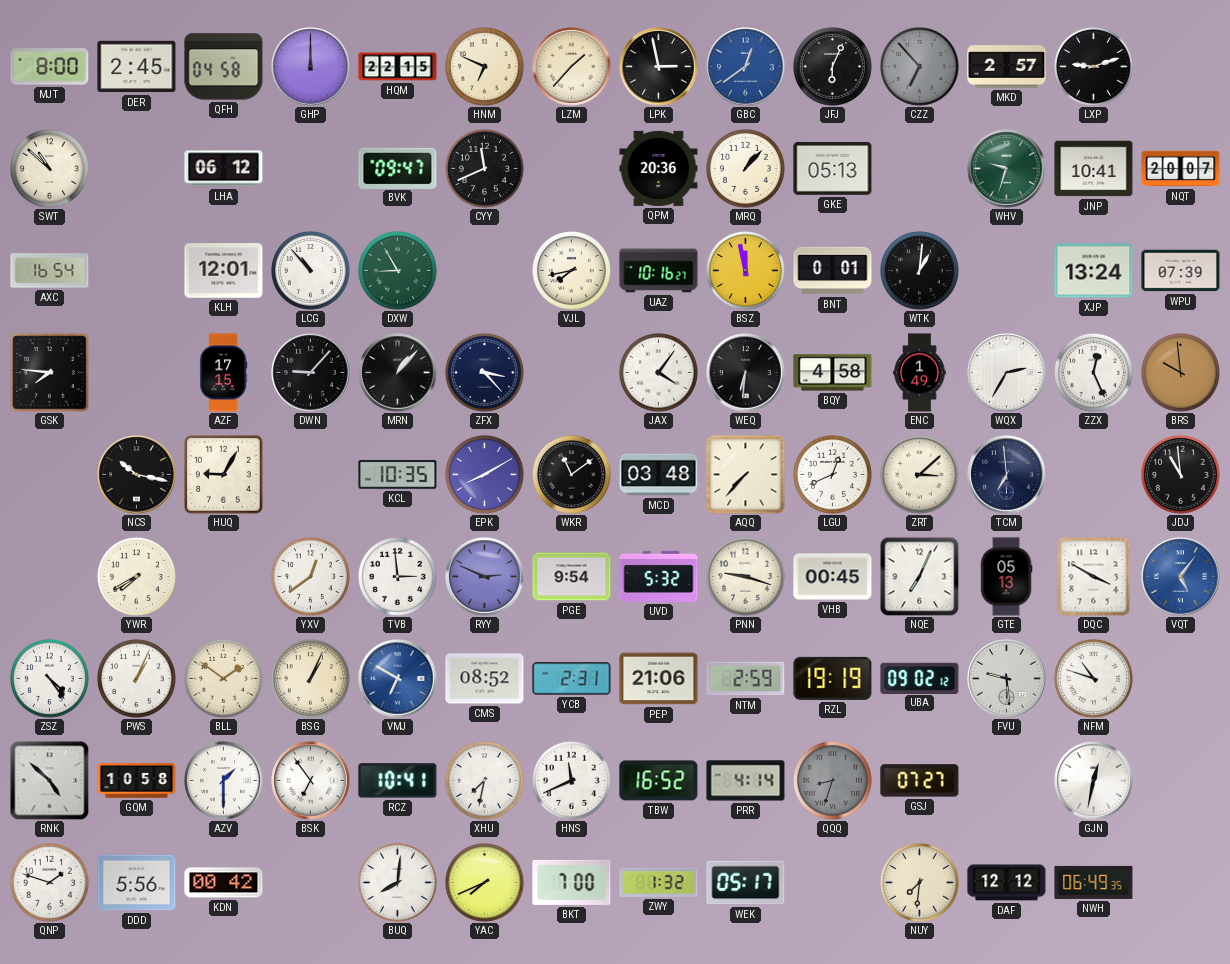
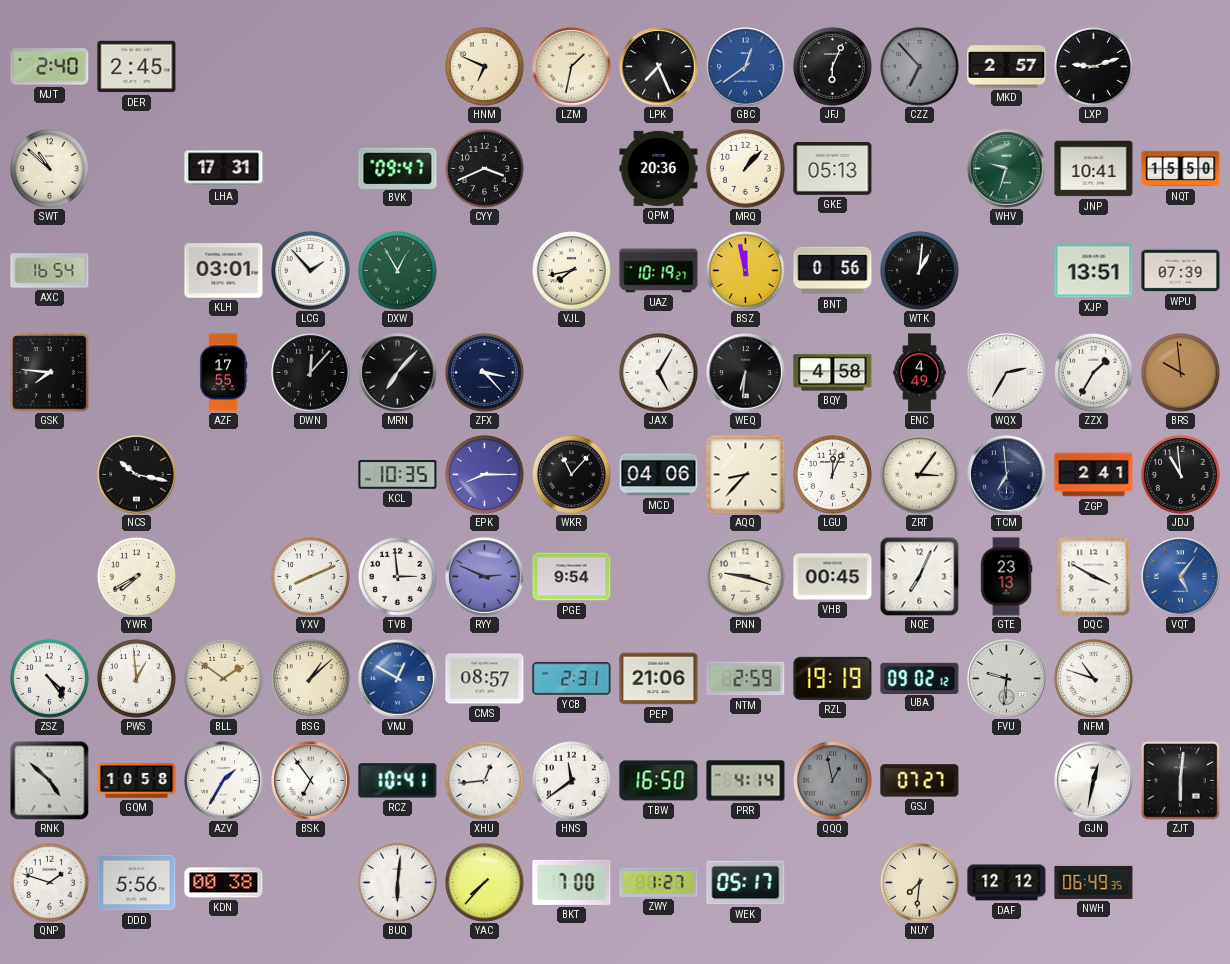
MJT: 8:00 -> 2:40 (50, 67)
QFH: 04:58 -> none (224, 67)
GHP: 12:00 -> none (311, 67)
HQM: 22:15 -> none (398, 67)
LZM: 1:37 -> 1:32 (572, 67)
LPK: 2:58 -> 7:26 (659, 67)
LHA: 06:12 -> 17:31 (224, 169)
CYY: 11:41 -> 3:41 (484, 168)
NQT: 20:07 -> 15:50 (1181, 169)
KLH: 12:01 -> 03:01 (224, 271)
LCG: 10:53 -> 1:53 (310, 270)
DXW: 8:55 -> 12:55 (397, 270)
UAZ: 10:16 -> 10:19 (659, 271)
BNT: 0:01 -> 0:56 (833, 271)
XJP: 13:24 -> 13:51 (1094, 271)
AZF: 17:15 -> 17:55 (223, 373)
DWN: 9:07 -> 12:07 (311, 373)
MRN: 1:07 -> 7:07 (398, 373)
JAX: 4:06 -> 5:05 (658, 372)
ENC: 1:49 -> 4:49 (920, 373)
ZZX: 12:26 -> 1:35 (1093, 372)
HUQ: 9:05 -> none (224, 475)
EPK: 8:10 -> 8:15 (484, 474)
WKR: 11:09 -> 11:07 (571, 474)
MCD: 03:48 -> 04:06 (659, 475)
AQQ: 7:37 -> 8:37 (746, 475)
LGU: 12:41 -> 12:04 (832, 474)
ZRT: 3:08 -> 3:06 (919, 474)
ZGP: none -> 2:41 (1094, 475)
YXV: 12:39 -> 8:11 (310, 576)
UVD: 5:32 -> none (659, 576)
GTE: 05:13 -> 23:13 (1006, 577)
PWS: 1:04 -> 12:59 (136, 678)
BSG: 1:04 -> 1:08 (310, 678)
VMJ: 6:50 -> 12:50 (398, 679)
CMS: 08:52 -> 08:57 (485, 679)
FVU: 9:29 -> 9:31 (1007, 679)
AZV: 1:30 -> 1:35 (224, 781)
XHU: 7:32 -> 12:44 (484, 780)
HNS: 11:41 -> 11:39 (571, 780)
TBW: 16:52 -> 16:50 (659, 781)
QQQ: 8:33 -> 12:58 (832, 780)
ZJT: none -> 6:01 (1180, 780)
KDN: 00:42 -> 00:38 (224, 883)
BUQ: 8:01 -> 6:01 (397, 882)
YAC: 7:41 -> 7:37 (484, 882)
ZWY: 1:32 -> 1:27 (659, 882)
